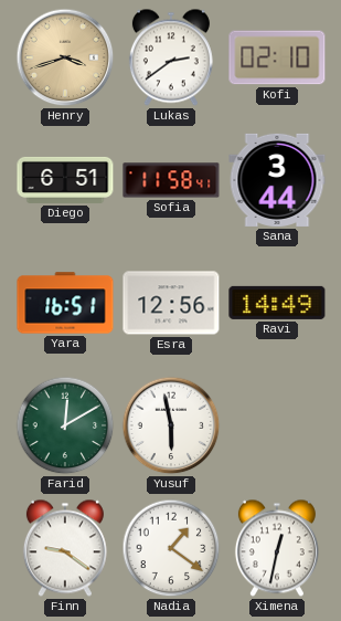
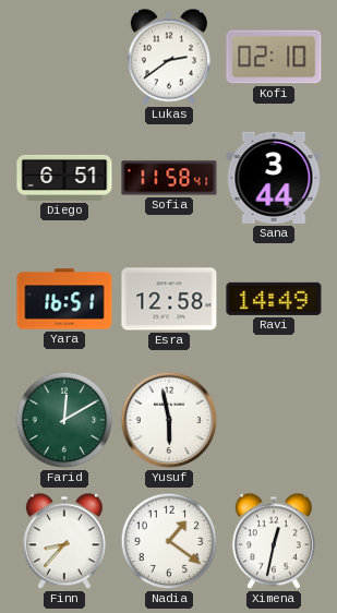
Henry: 3:42 -> none (65, 57)
Esra: 12:56 -> 12:58 (169, 299)
Finn: 9:21 -> 8:37 (64, 541)
